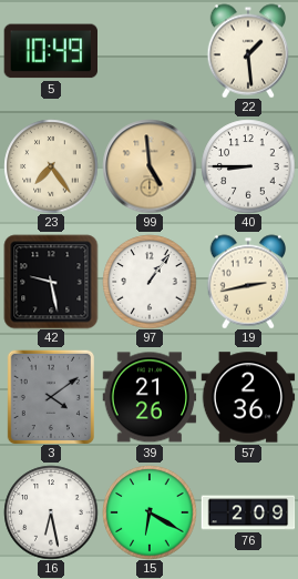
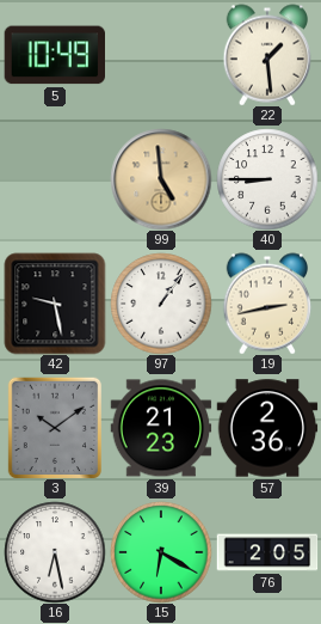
23: 7:24 -> none (51, 166)
3: 4:09 -> 10:09 (54, 428)
39: 21:26 -> 21:23 (161, 428)
76: 2:09 -> 2:05 (267, 552)
